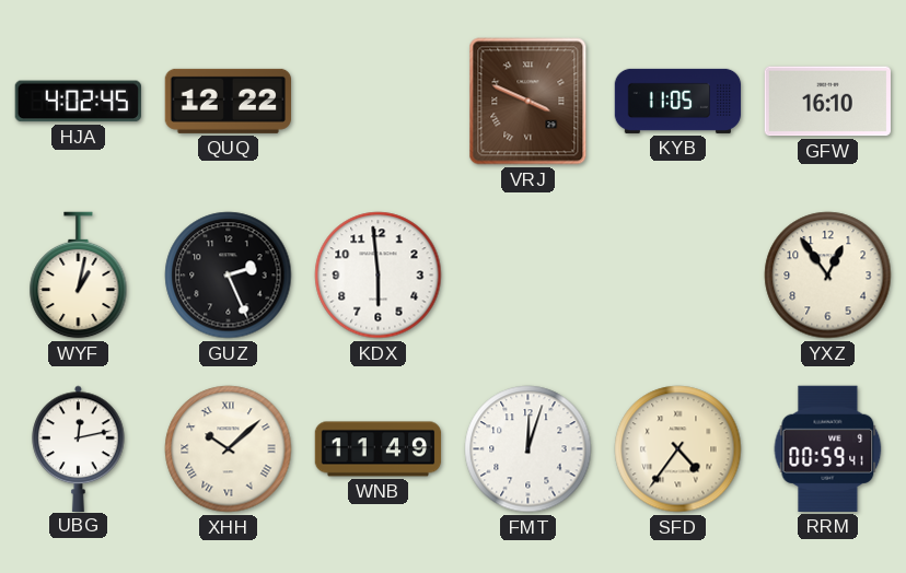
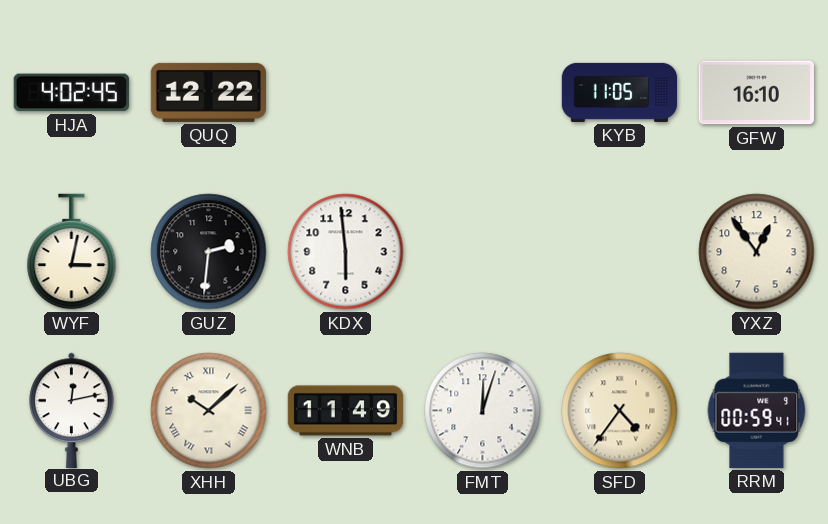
VRJ: 3:49 -> none (528, 102)
WYF: 1:02 -> 3:02 (72, 252)
GUZ: 2:26 -> 2:31 (209, 252)
